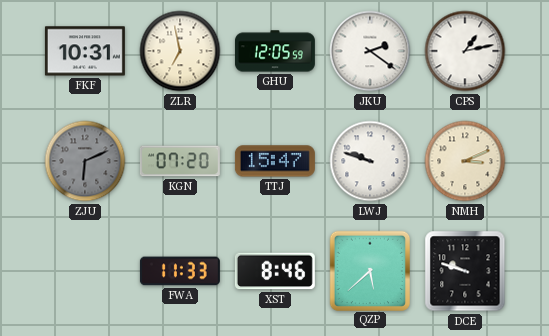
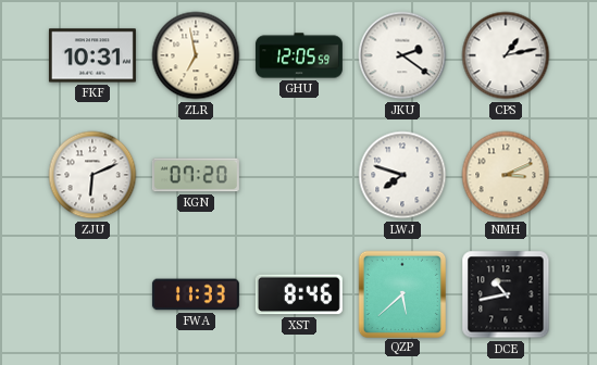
ZJU dial: grey -> white (92, 175)
TTJ: 15:47 -> none (275, 161)
LWJ: 9:48 -> 7:48 (402, 175)
DCE: 9:48 -> 10:43 (506, 294)
